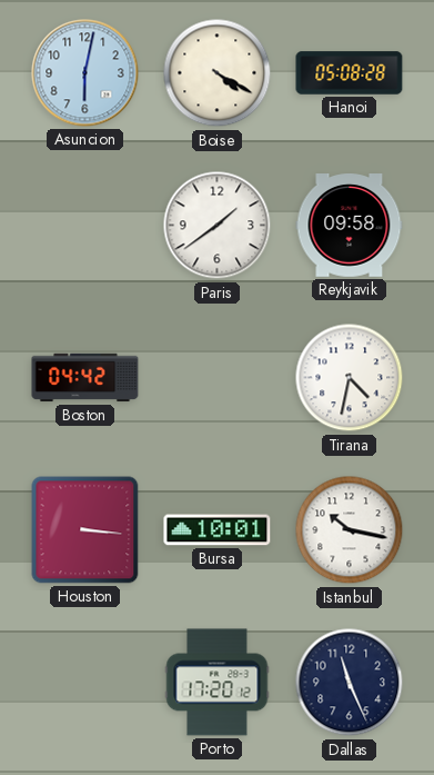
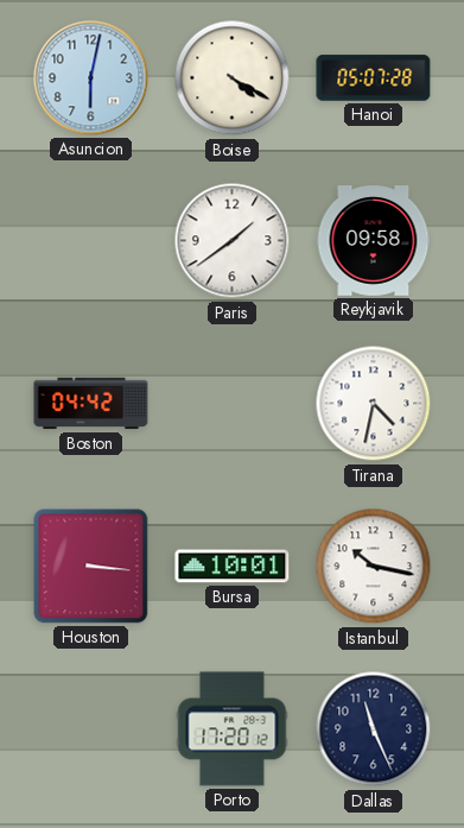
Hanoi: 05:08 -> 05:07 (374, 78)
